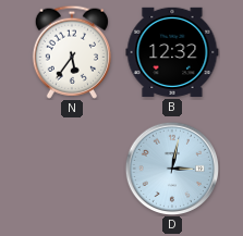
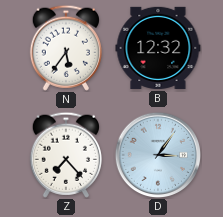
Z: none -> 7:23 (65, 155)
D: 3:02 -> 3:06 (157, 154)
